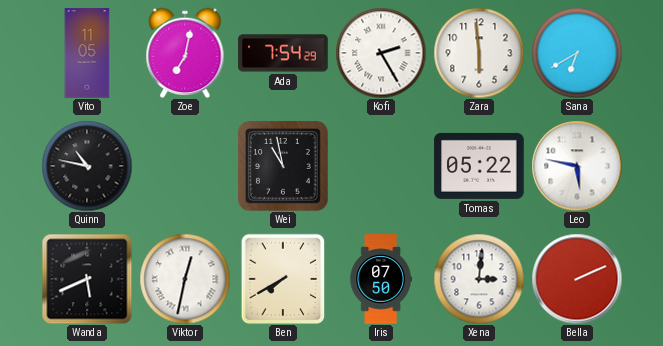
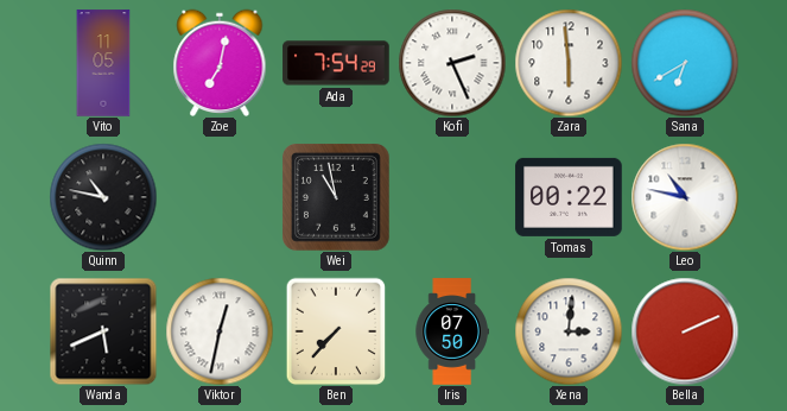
Kofi: 2:25 -> 2:26 (452, 63)
Tomas: 05:22 -> 00:22 (569, 197)
Leo: 5:47 -> 10:47 (685, 197)
Ben: 7:40 -> 7:37 (336, 331)
